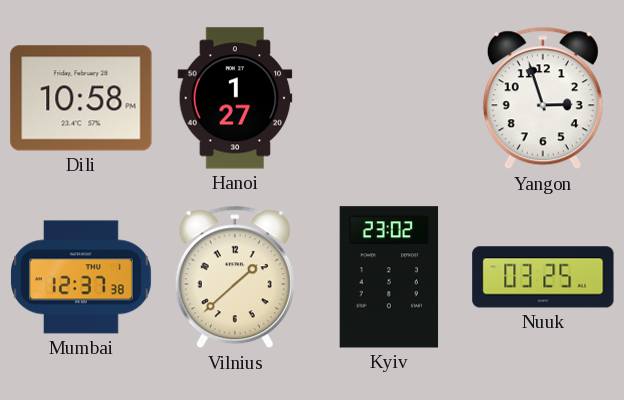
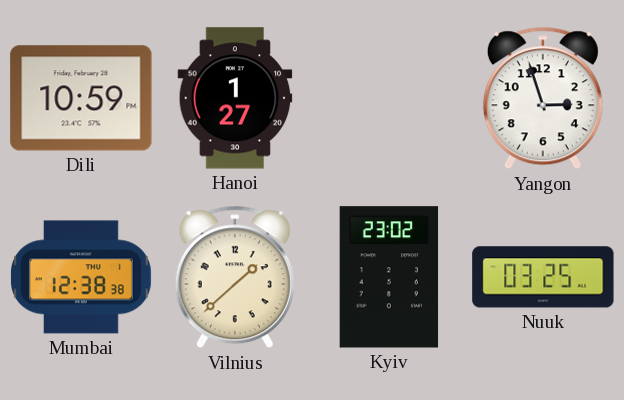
Dili: 10:58 -> 10:59 (81, 98)
Mumbai: 12:37 -> 12:38 (82, 277)
